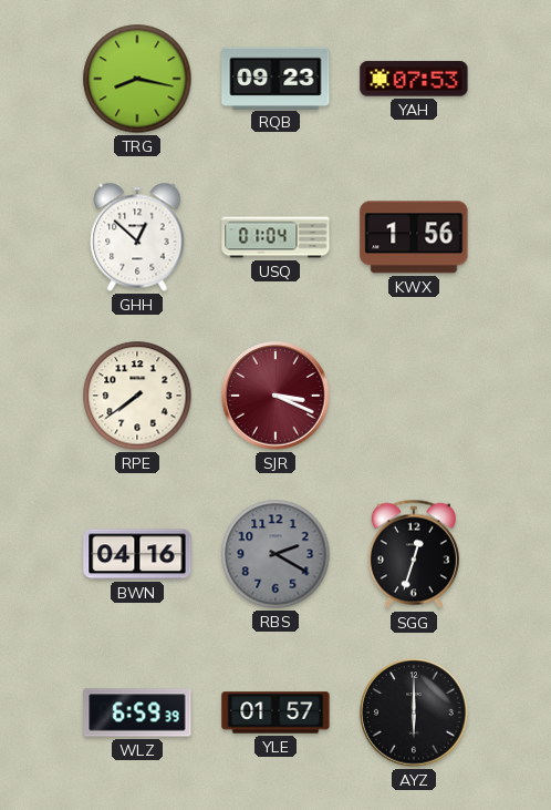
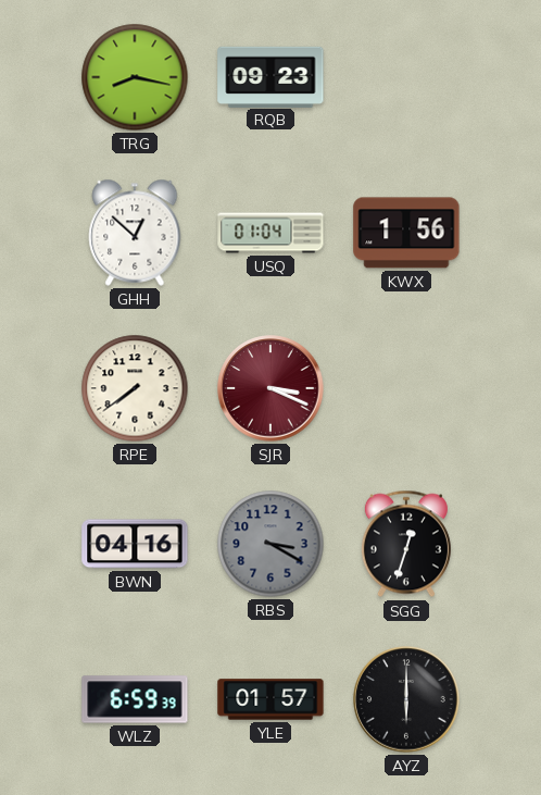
YAH: 07:53 -> none (414, 79)
RBS: 2:20 -> 3:20 (270, 544)
